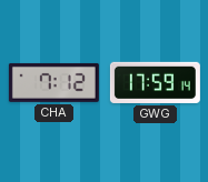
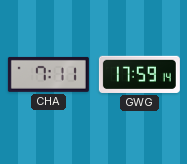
CHA: 7:12 -> 7:11 (48, 74)
